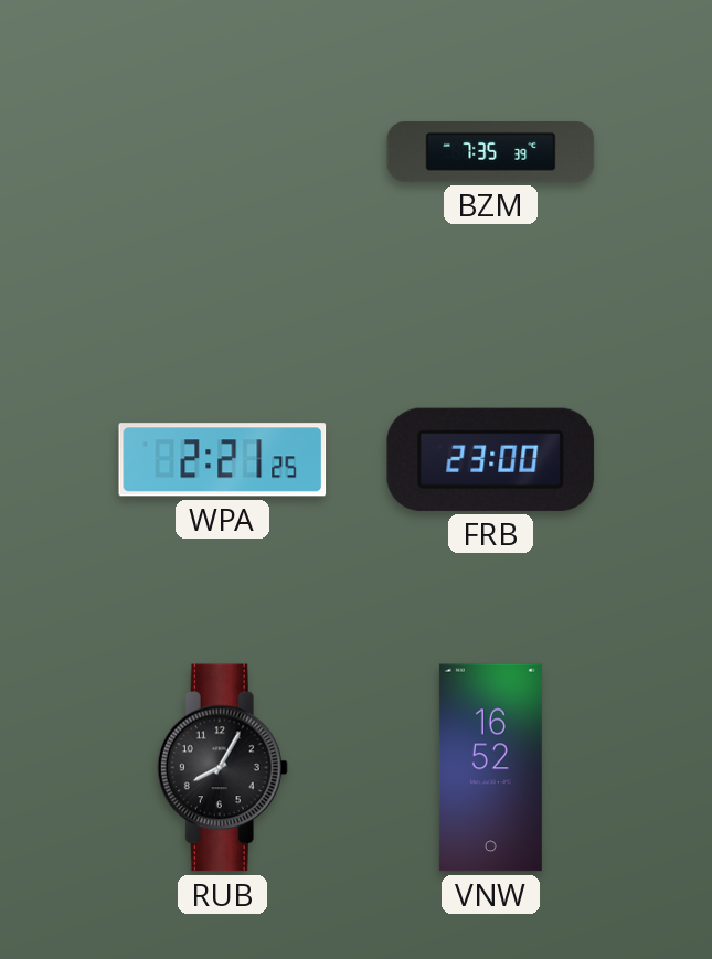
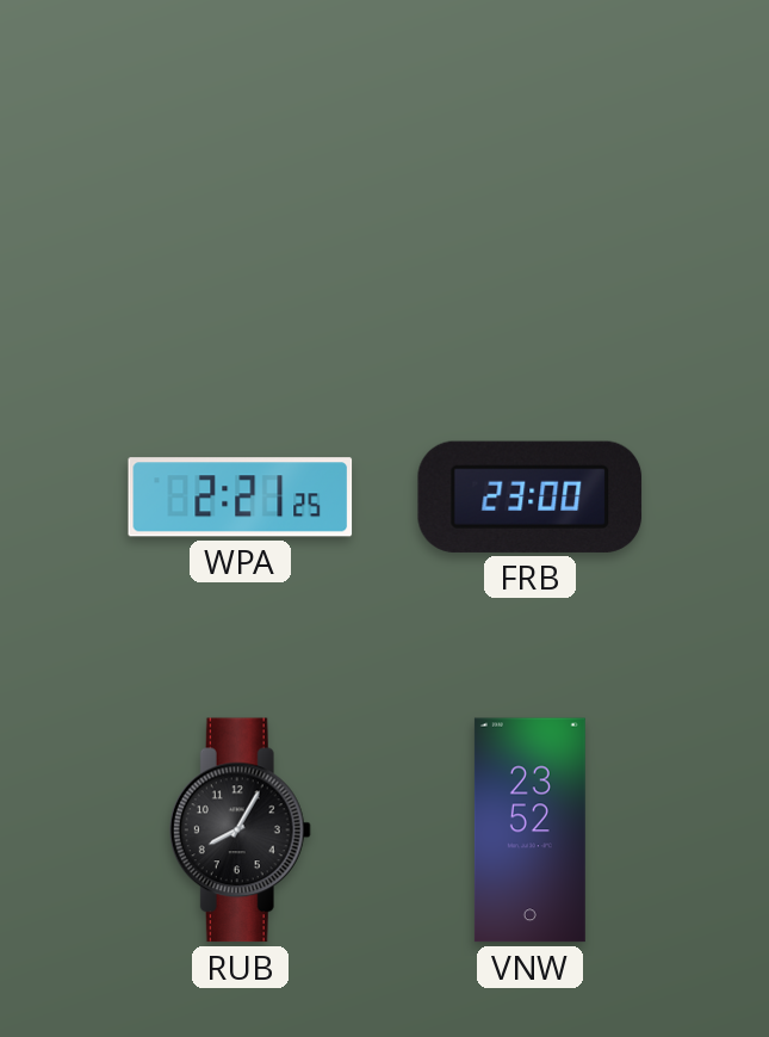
BZM: 7:35 -> none (491, 152)
VNW: 16:52 -> 23:52 (529, 831)
